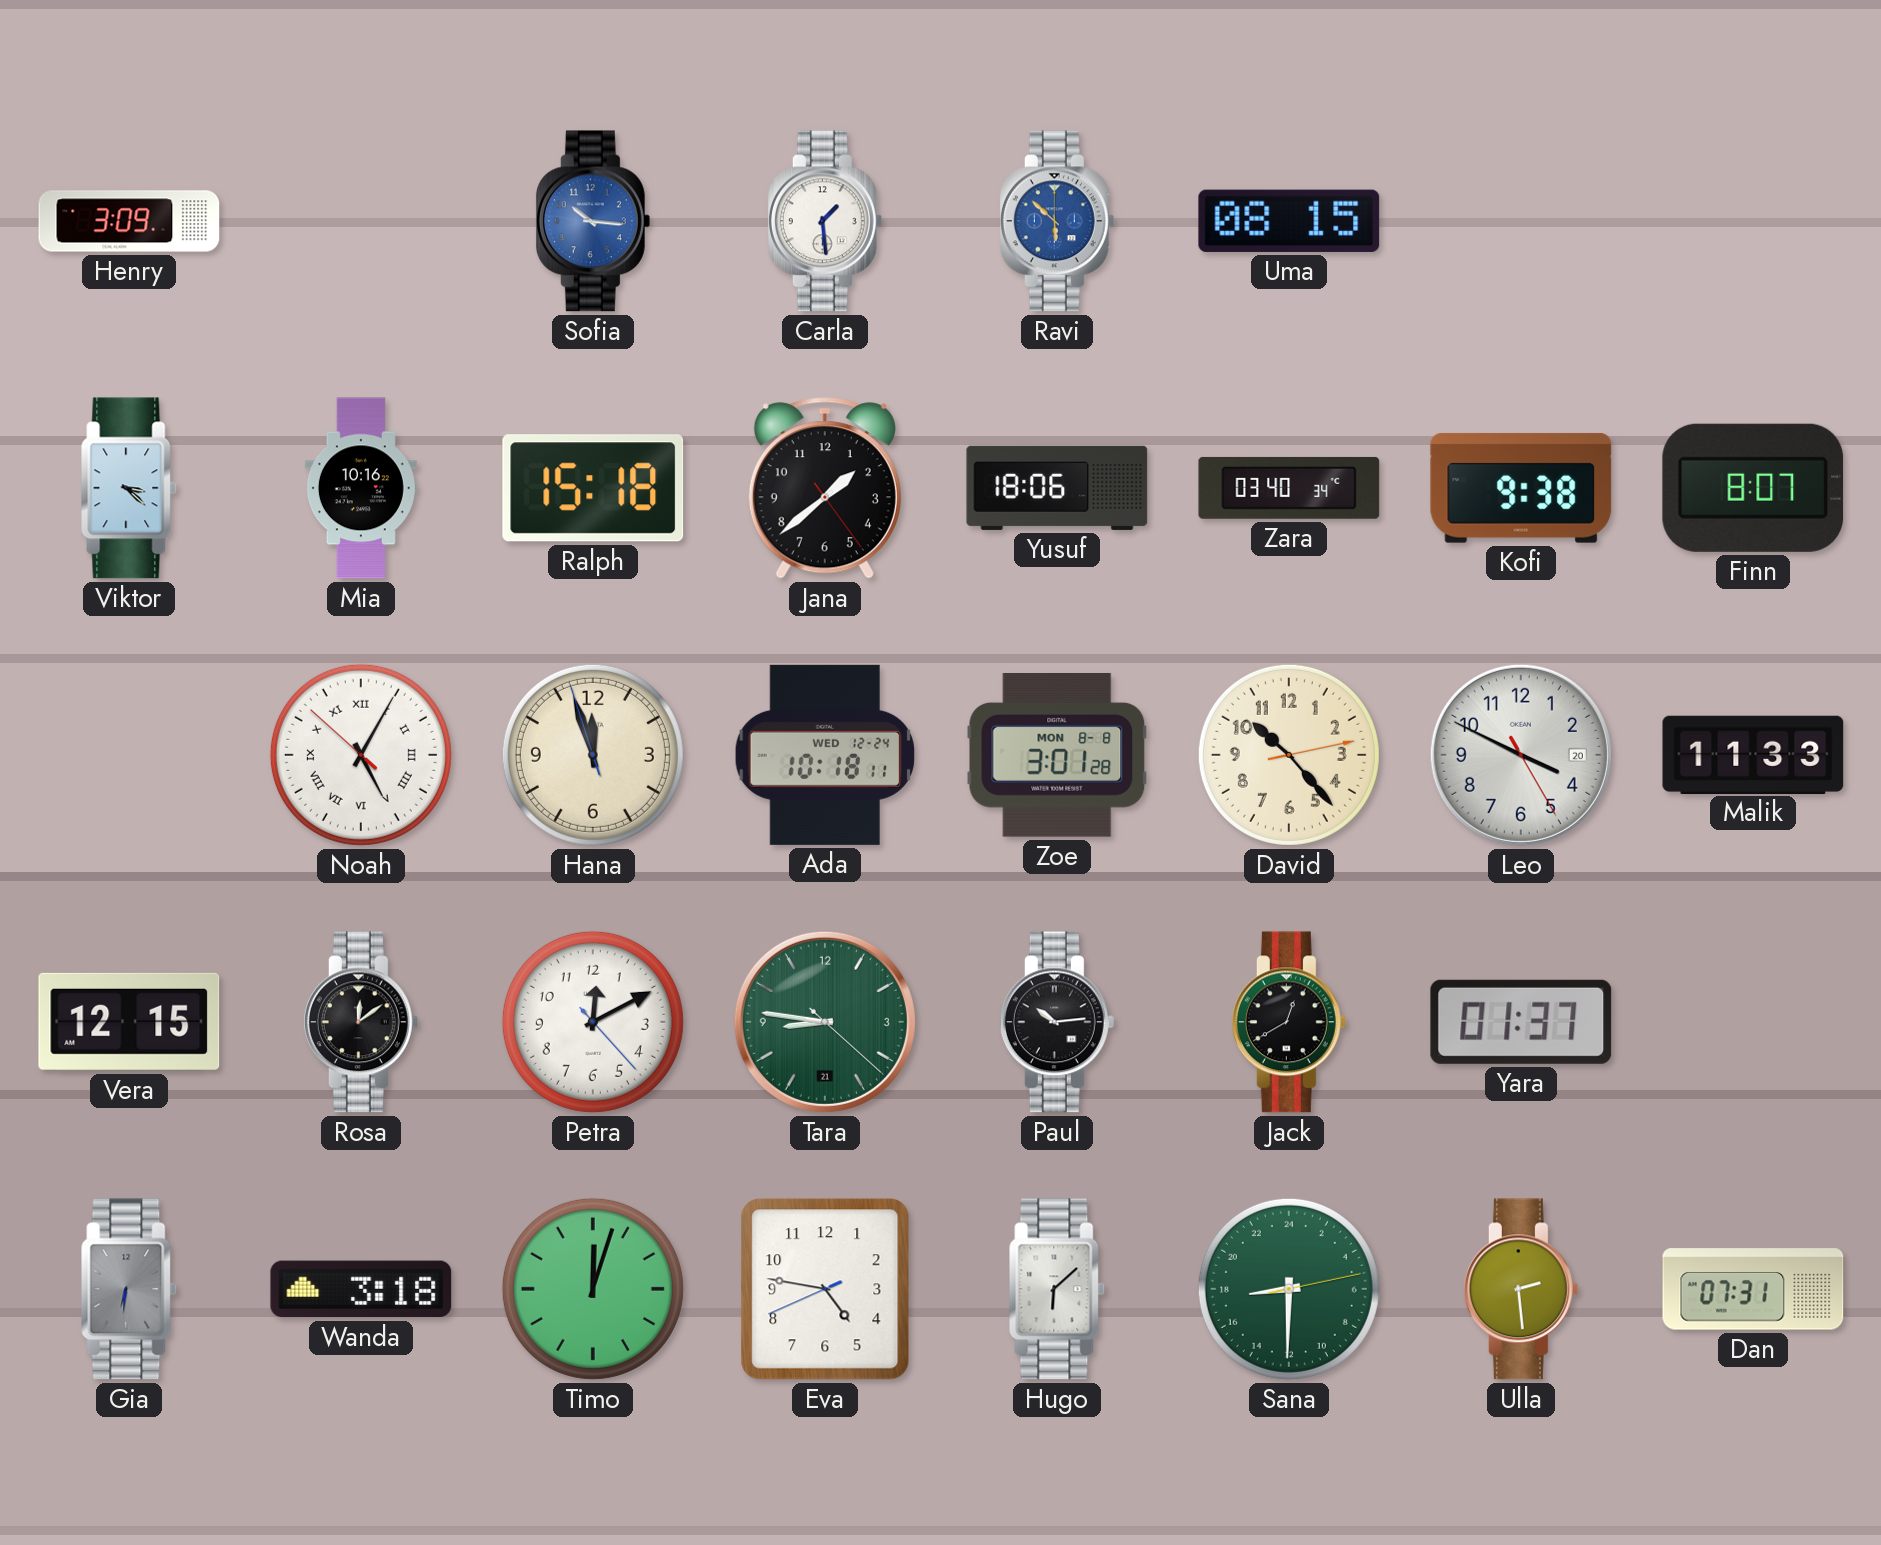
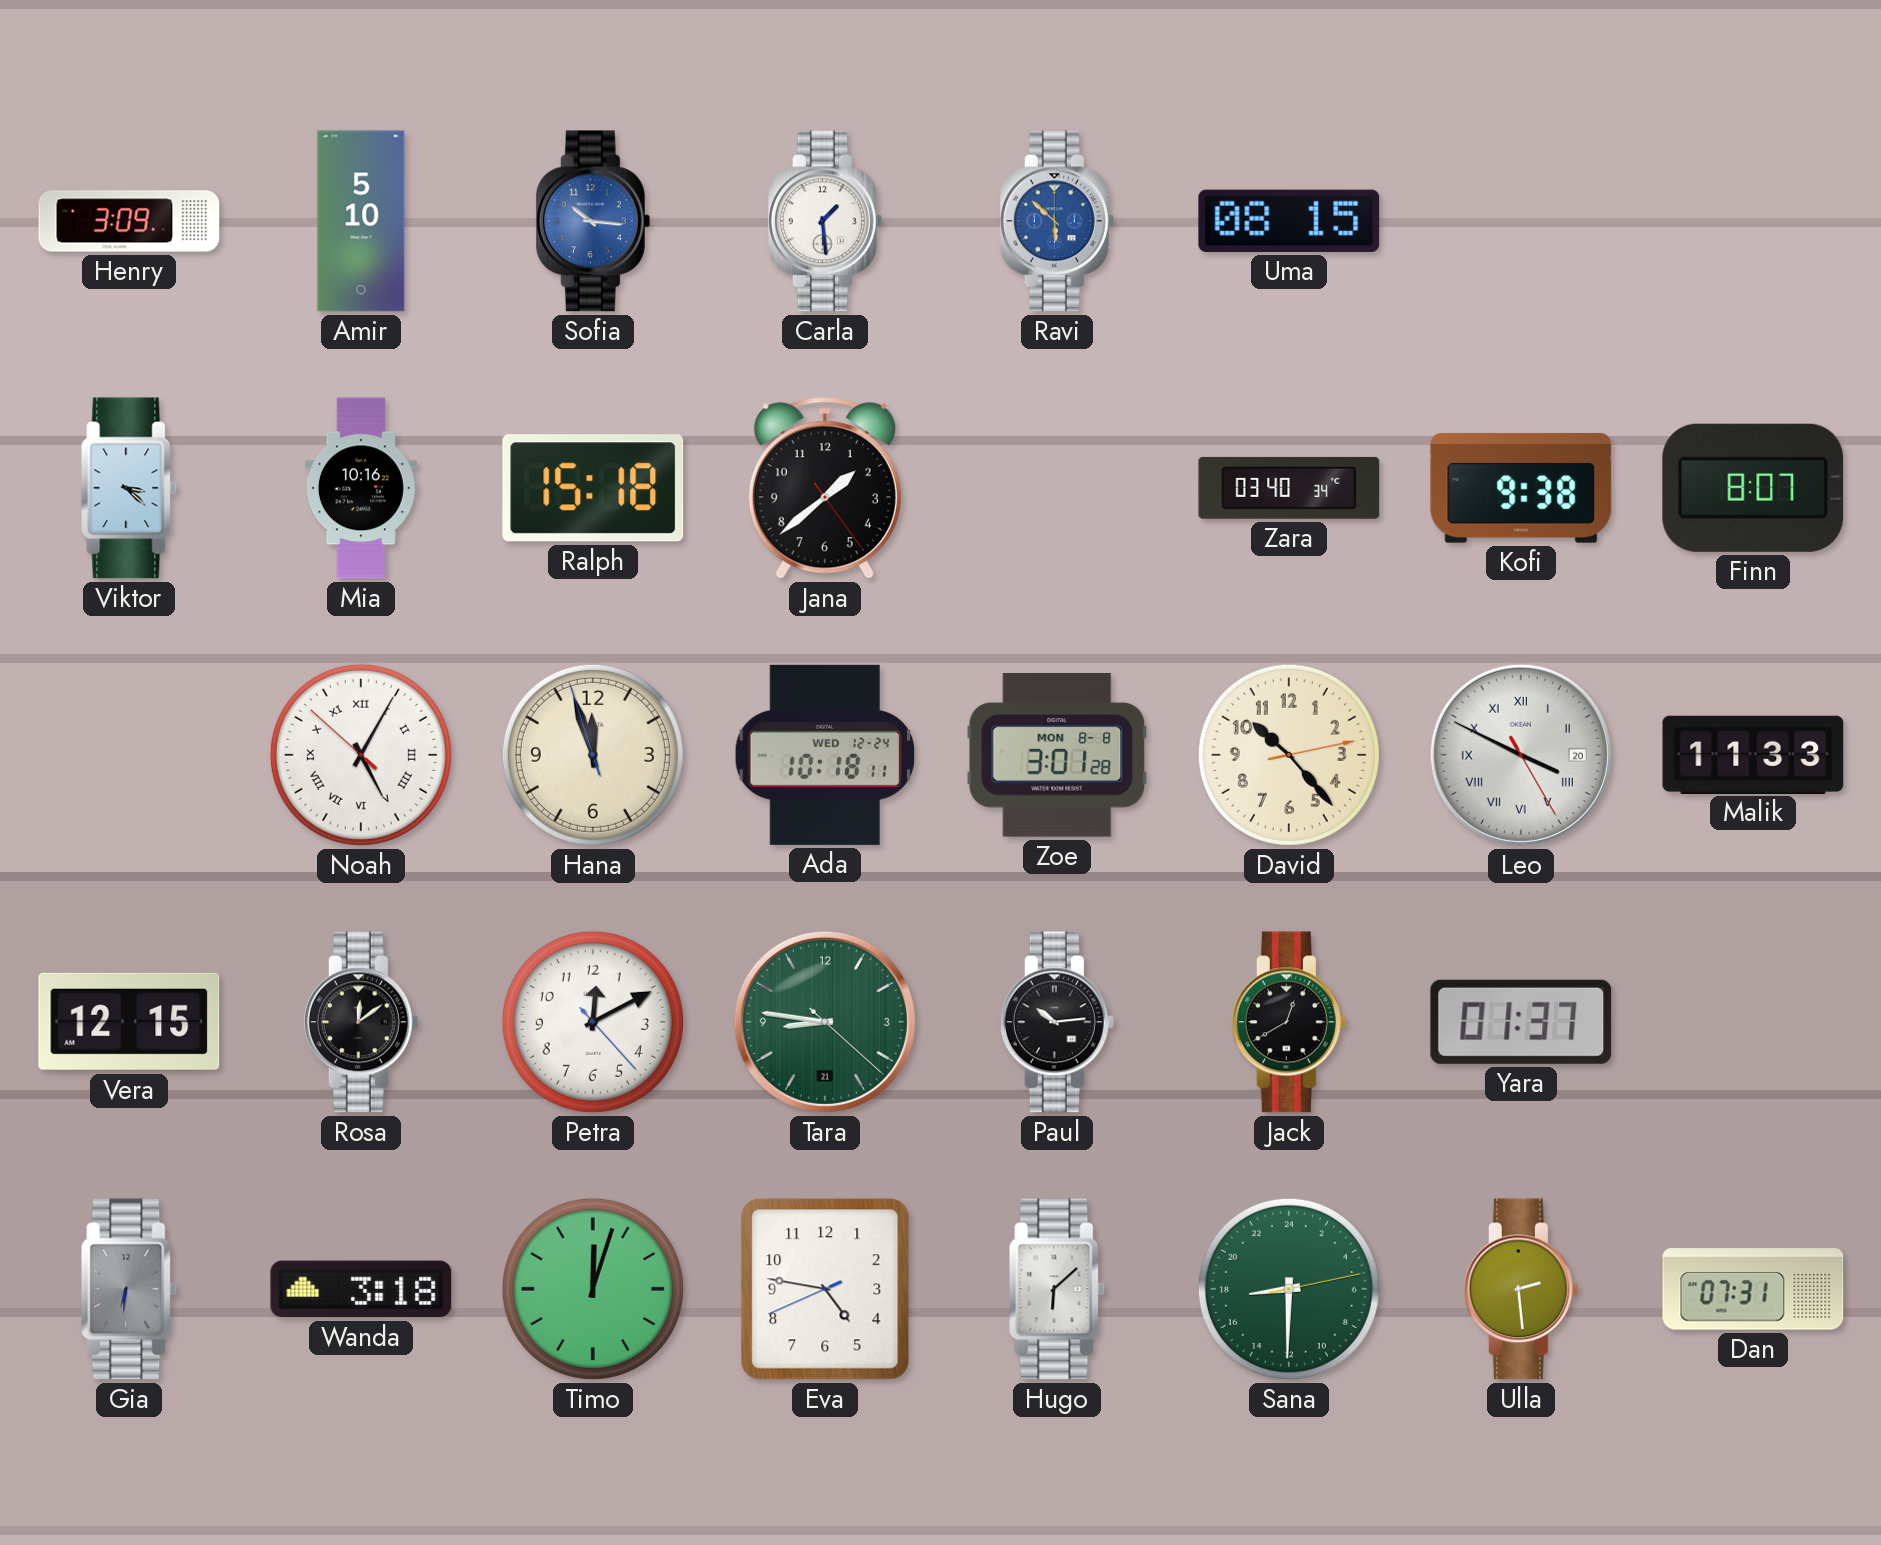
Amir: none -> 5:10 (361, 221)
Yusuf: 18:06 -> none (1057, 488)
Leo numerals: Arabic -> Roman (1521, 755)
